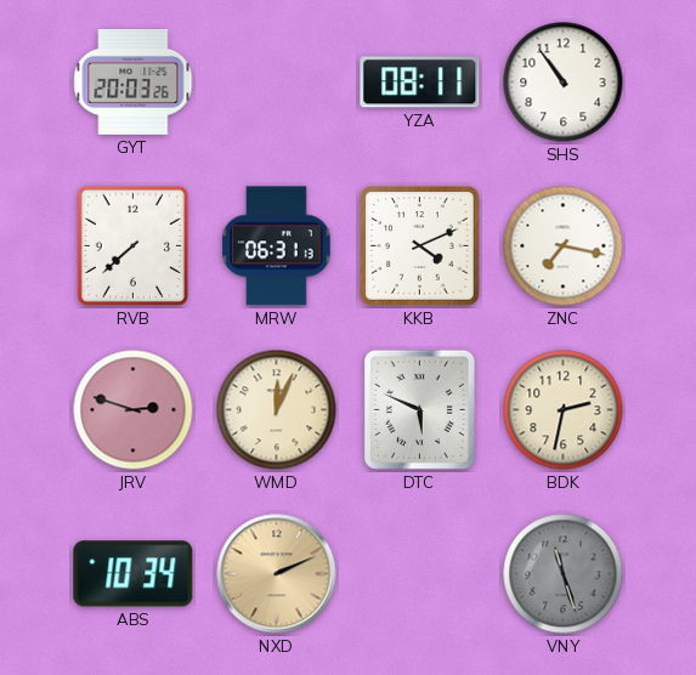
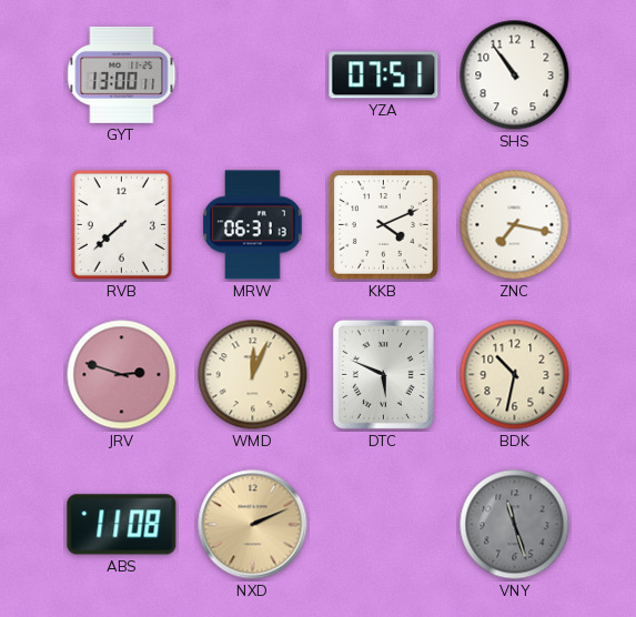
GYT: 20:03 -> 13:00 (122, 74)
YZA: 08:11 -> 07:51 (384, 75)
BDK: 2:32 -> 10:32 (515, 375)
ABS: 10:34 -> 11:08 (122, 525)
